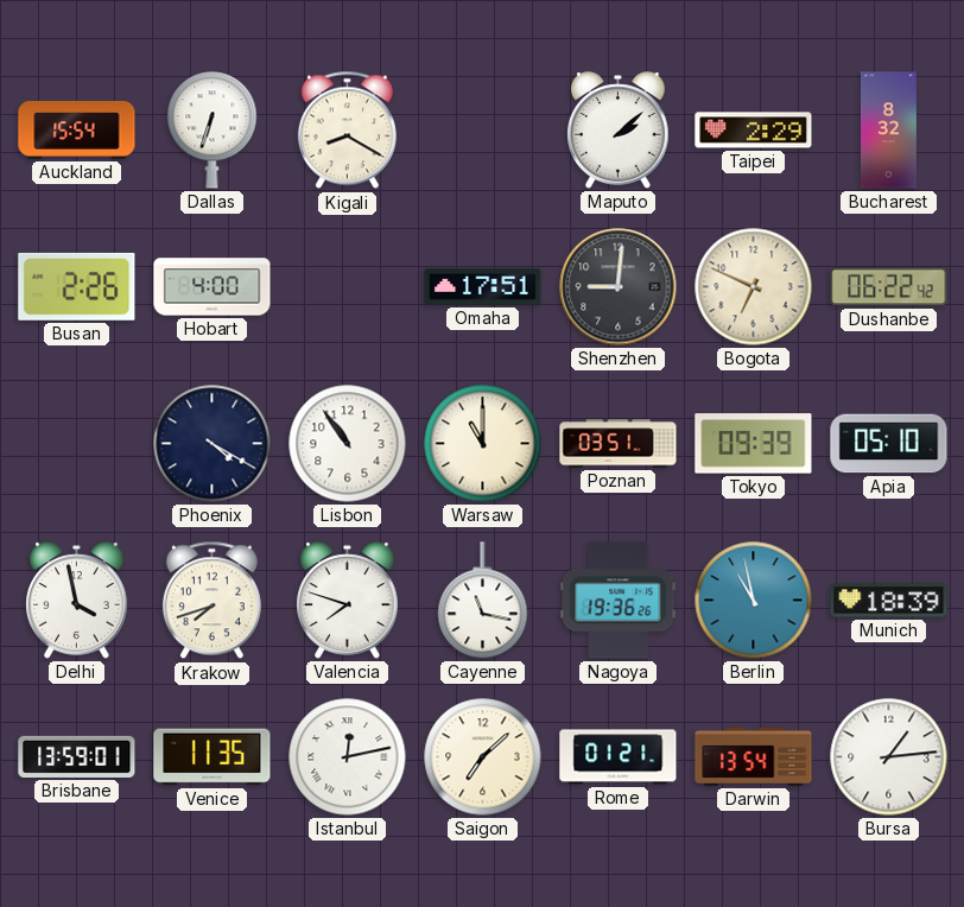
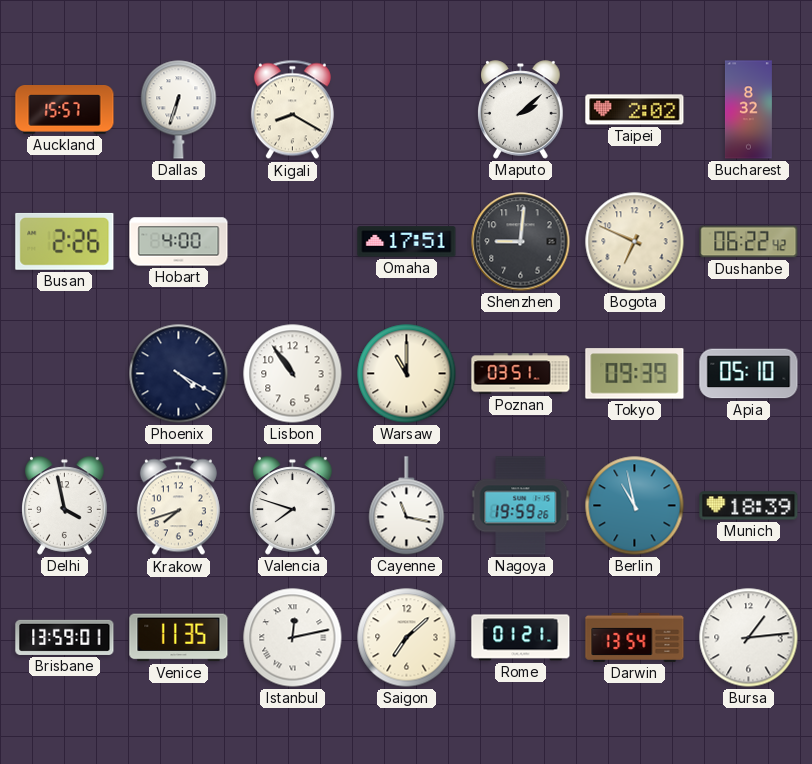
Auckland: 15:54 -> 15:57 (65, 110)
Taipei: 2:29 -> 2:02 (635, 110)
Nagoya: 19:36 -> 19:59 (521, 506)
